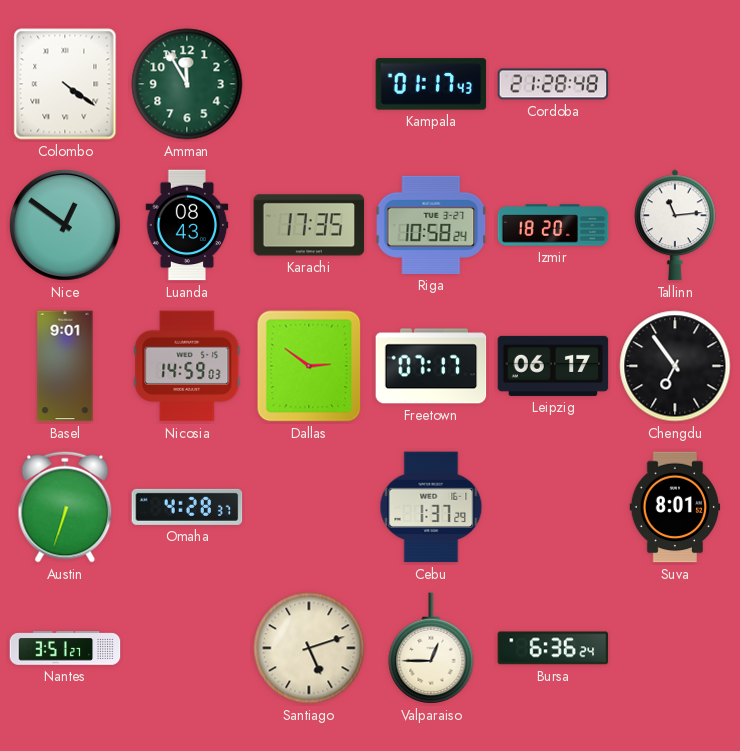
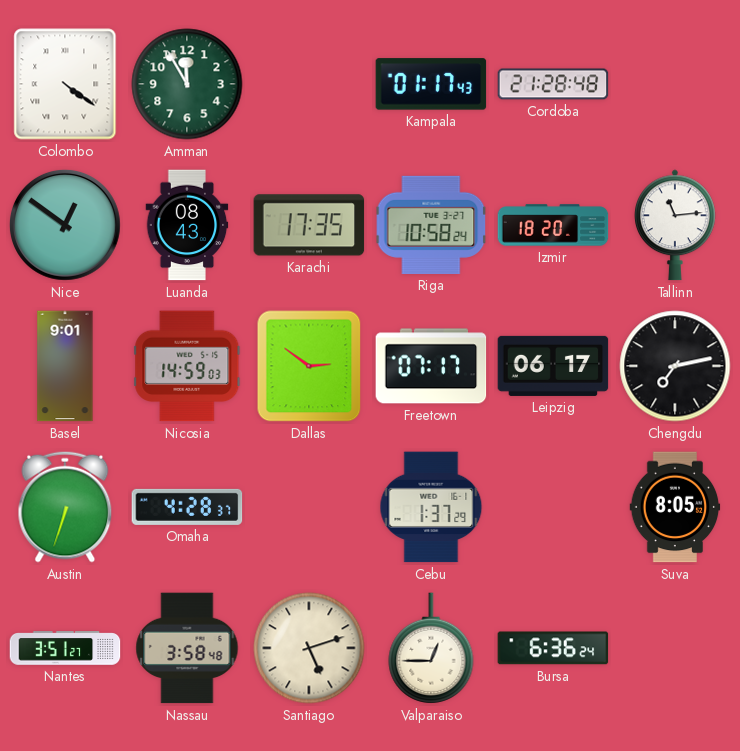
Chengdu: 6:54 -> 7:13 (675, 366)
Suva: 8:01 -> 8:05 (675, 507)
Nassau: none -> 3:58 (187, 648)
